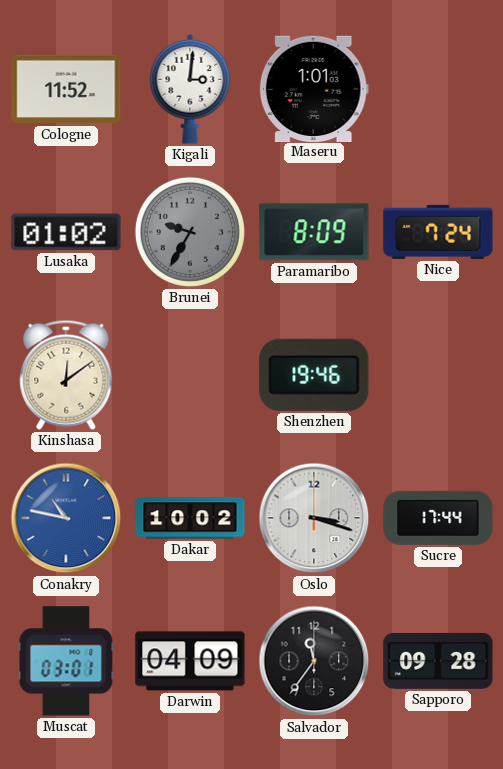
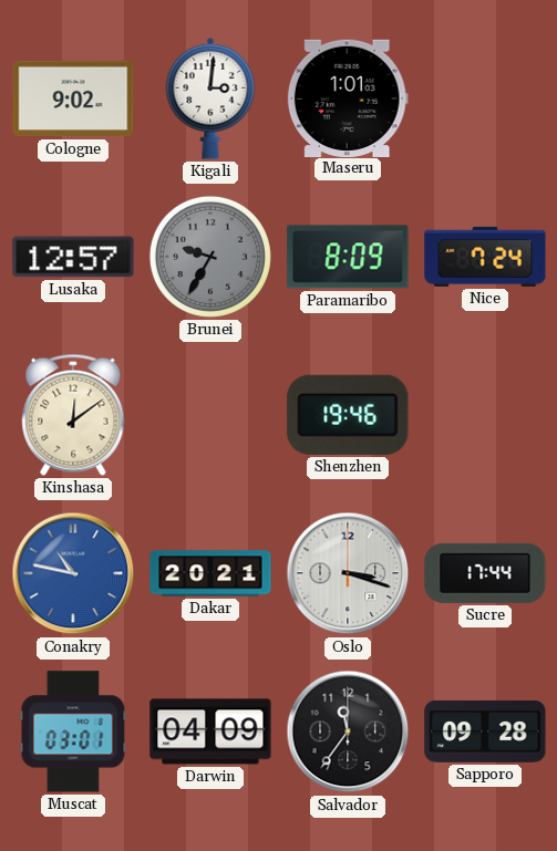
Cologne: 11:52 -> 9:02 (73, 98)
Lusaka: 01:02 -> 12:57 (73, 257)
Dakar: 10:02 -> 20:21 (210, 573)
